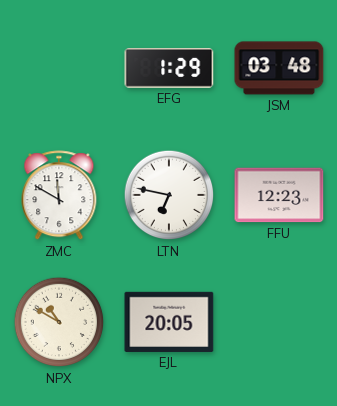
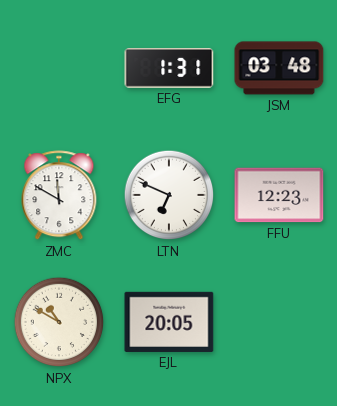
EFG: 1:29 -> 1:31 (169, 69)
LTN: 6:47 -> 6:49 (169, 195)
